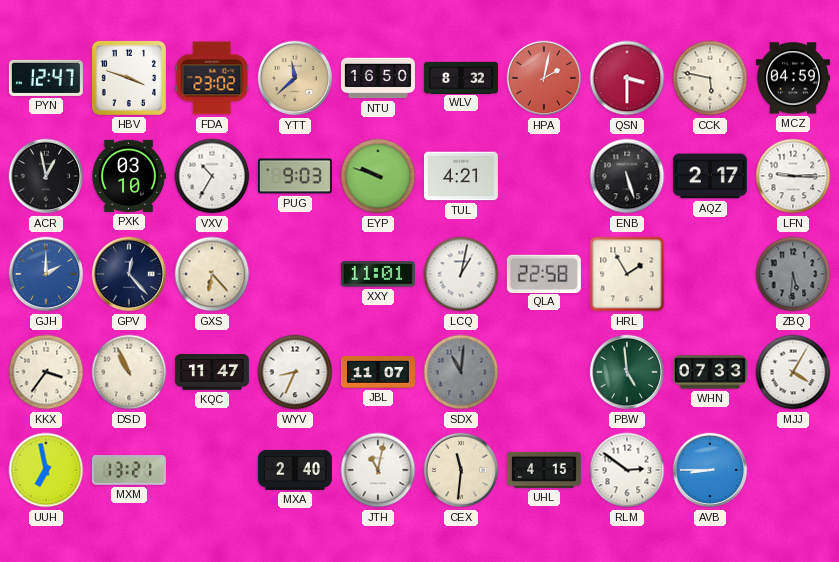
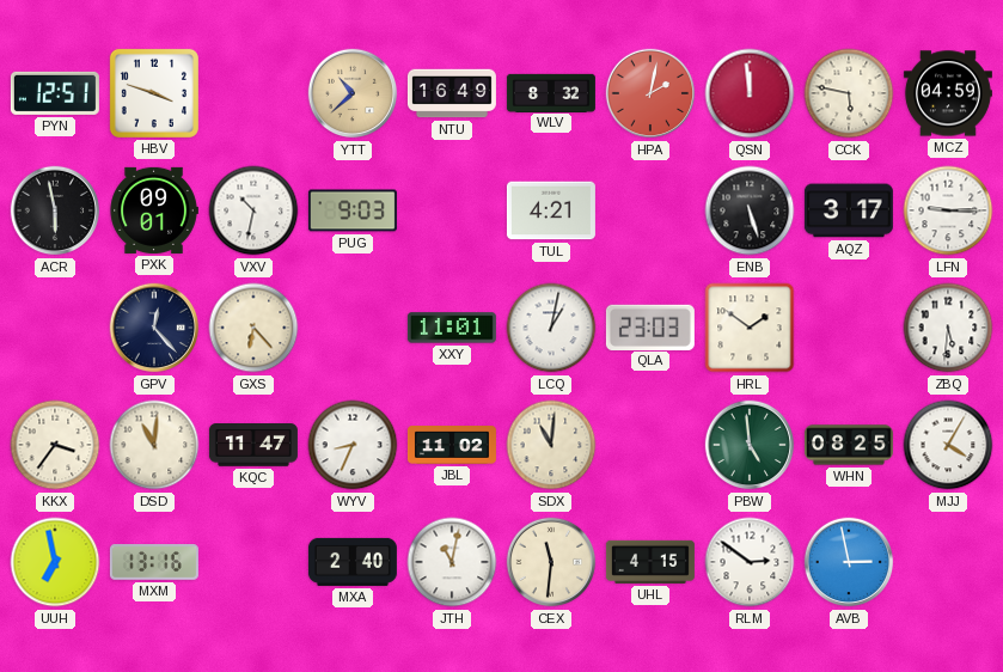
PYN: 12:47 -> 12:51 (55, 93)
FDA: 23:02 -> none (212, 78)
YTT: 11:38 -> 10:38 (353, 93)
NTU: 16:50 -> 16:49 (452, 93)
QSN: 3:30 -> 11:59 (750, 93)
ACR: 12:58 -> 5:58 (55, 210)
PXK: 03:10 -> 09:01 (154, 210)
VXV: 10:35 -> 10:32 (253, 210)
EYP: 9:48 -> none (378, 176)
AQZ: 2:17 -> 3:17 (849, 210)
GJH: 2:00 -> none (46, 274)
QLA: 22:58 -> 23:03 (650, 326)
HRL: 1:55 -> 1:51 (750, 328)
ZBQ dial: grey -> white (948, 328)
DSD: 10:56 -> 11:01 (154, 445)
JBL: 11:07 -> 11:02 (452, 446)
SDX dial: grey -> cream (551, 445)
WHN: 07:33 -> 08:25 (849, 445)
MXM: 13:21 -> 13:16 (154, 563)
AVB: 8:45 -> 2:58 (849, 562)
